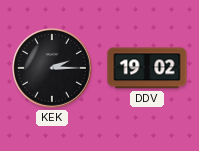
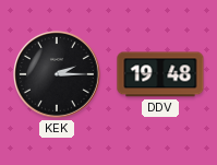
DDV: 19:02 -> 19:48 (160, 74)
